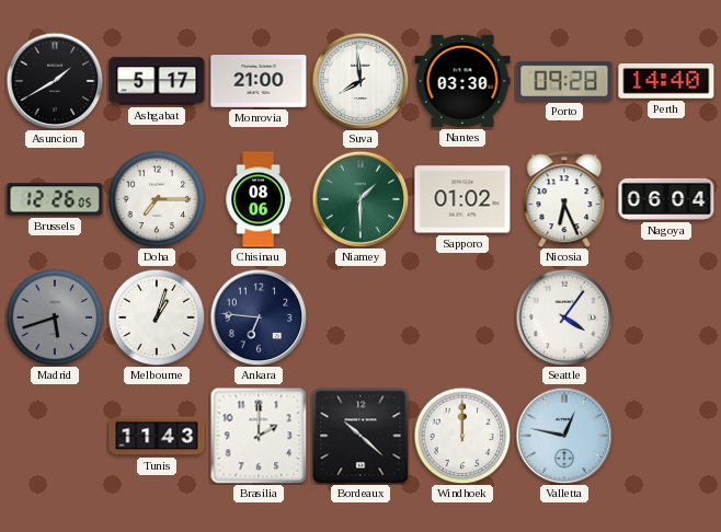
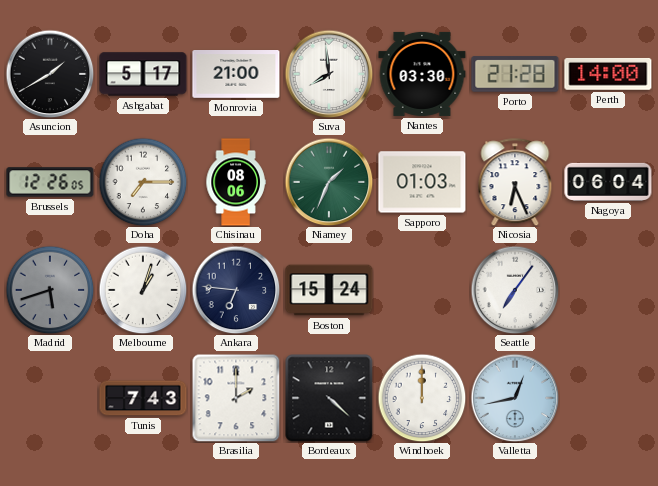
Porto: 09:28 -> 21:28 (515, 74)
Perth: 14:40 -> 14:00 (608, 74)
Niamey: 1:30 -> 1:34 (329, 182)
Sapporo: 01:02 -> 01:03 (422, 182)
Boston: none -> 15:24 (329, 290)
Seattle: 4:06 -> 7:06 (515, 290)
Tunis: 11:43 -> 7:43 (143, 398)
Bordeaux: 10:22 -> 4:22 (329, 398)
Valletta: 12:47 -> 12:43 (515, 398)
